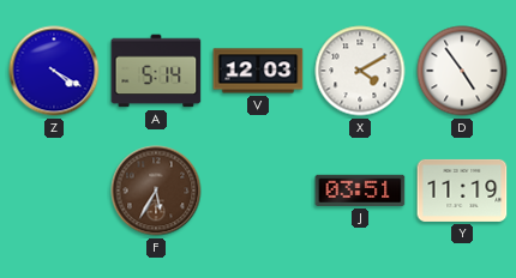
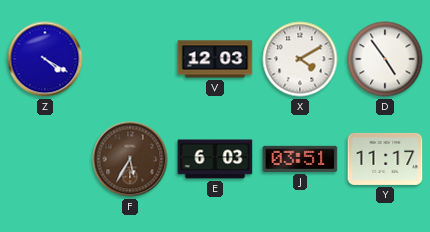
A: 5:14 -> none (156, 71)
E: none -> 6:03 (215, 159)
Y: 11:19 -> 11:17 (385, 159)
